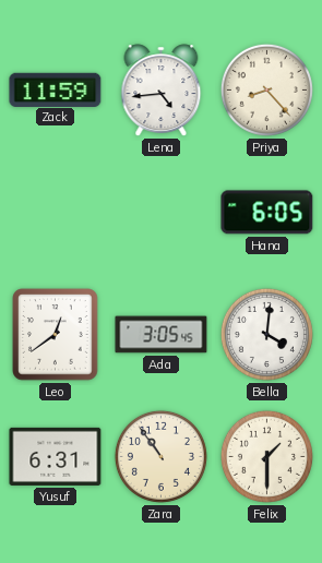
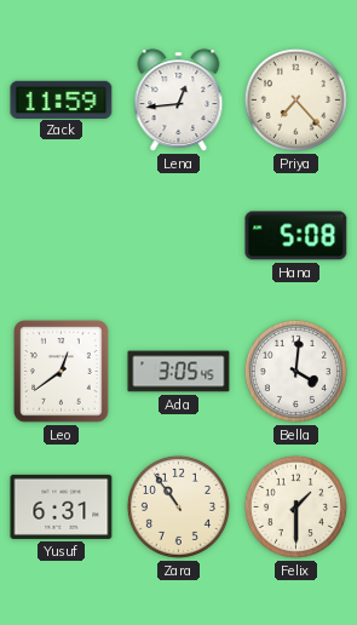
Lena: 4:44 -> 12:44 (179, 101)
Priya: 8:23 -> 7:23 (295, 99)
Hana: 6:05 -> 5:08 (296, 236)
